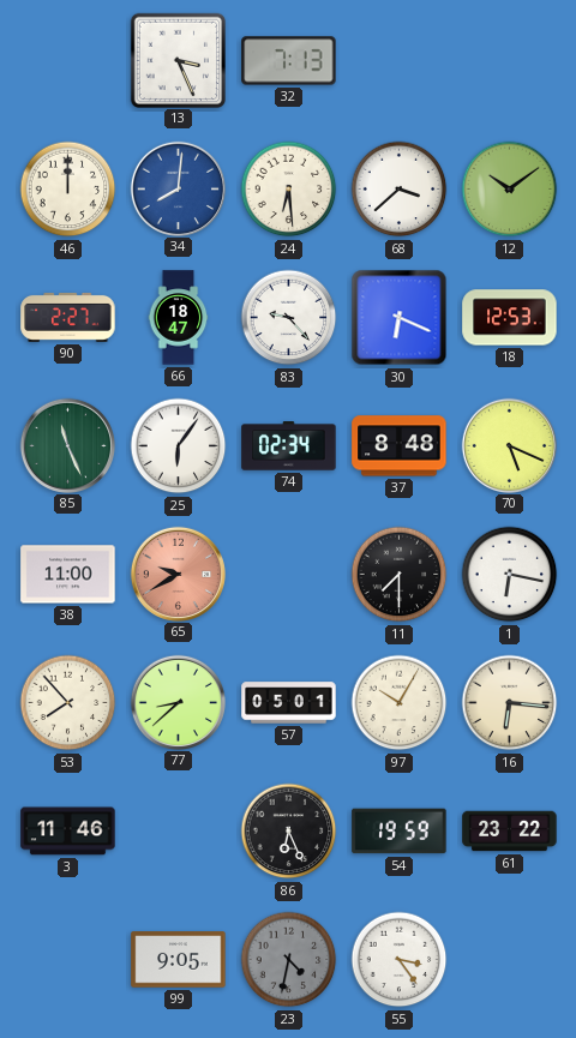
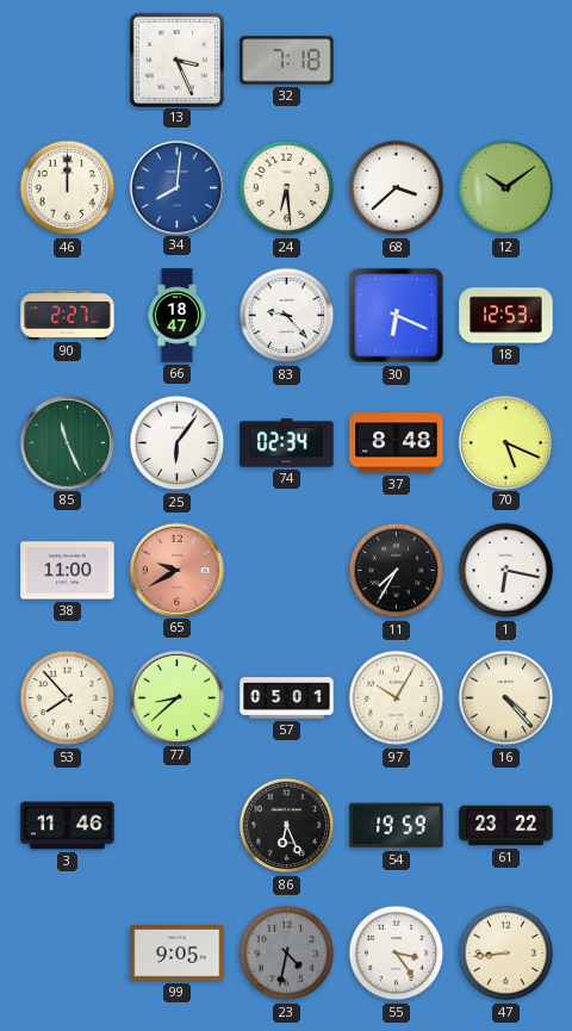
32: 7:13 -> 7:18 (287, 61)
11: 7:30 -> 7:35 (397, 571)
16: 6:16 -> 4:23 (506, 698)
47: none -> 8:44 (506, 954)
